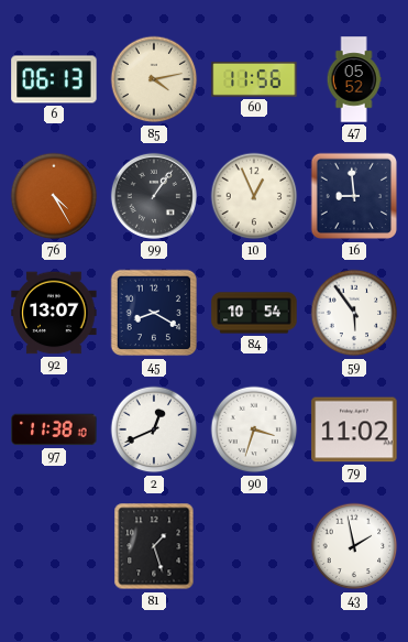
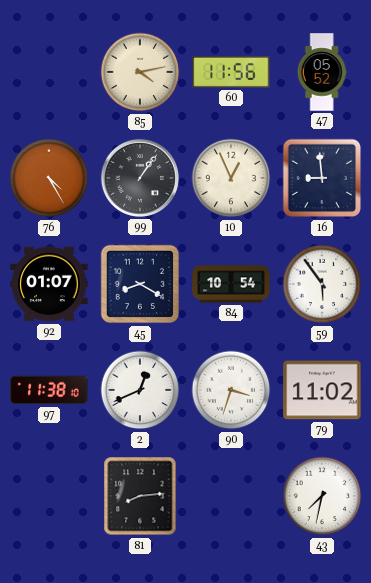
6: 06:13 -> none (54, 79)
92: 13:07 -> 01:07 (49, 284)
81: 1:27 -> 8:14 (140, 496)
43: 1:58 -> 7:32 (322, 496)
